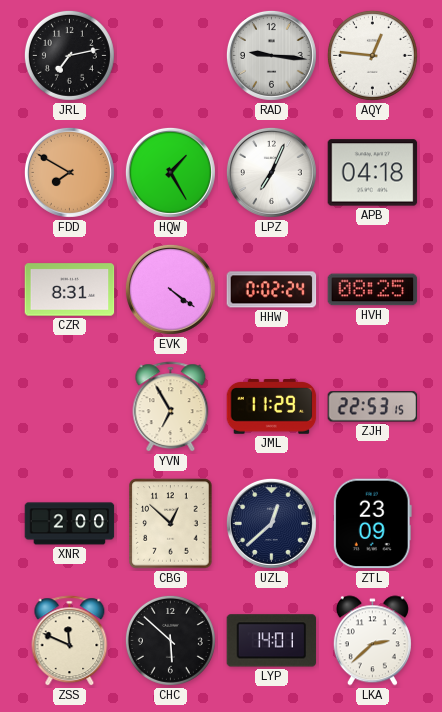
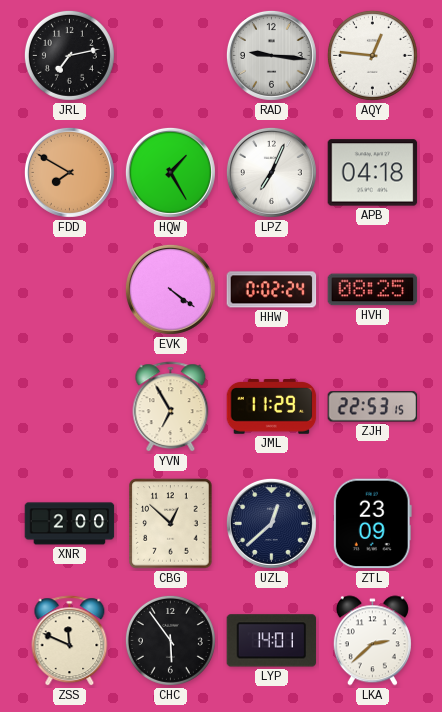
CZR: 8:31 -> none (70, 290)
CHC: 5:52 -> 5:54 (170, 640)
